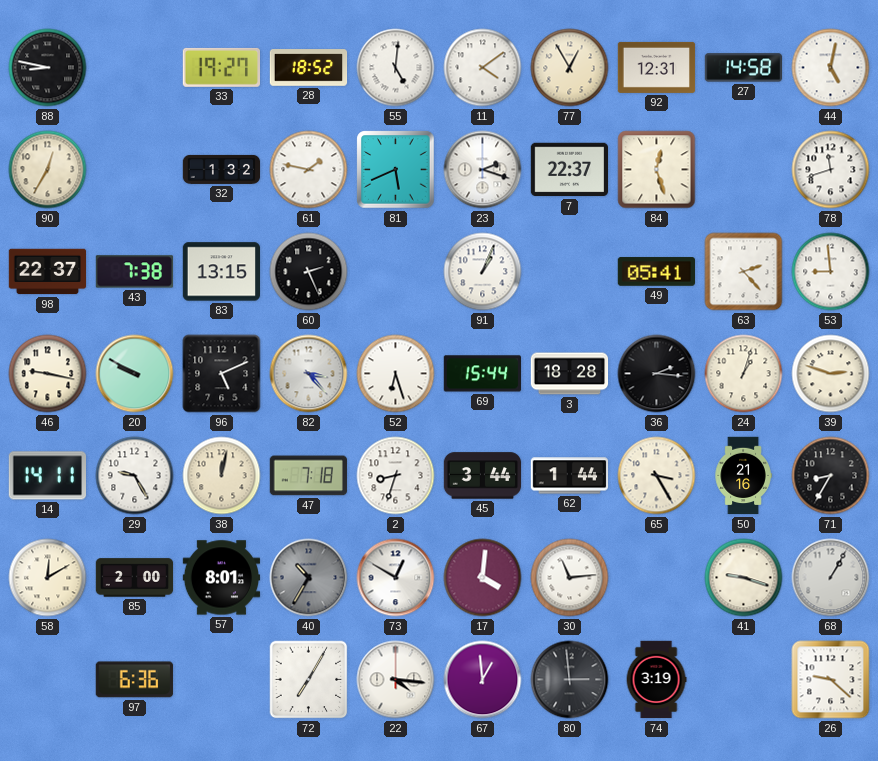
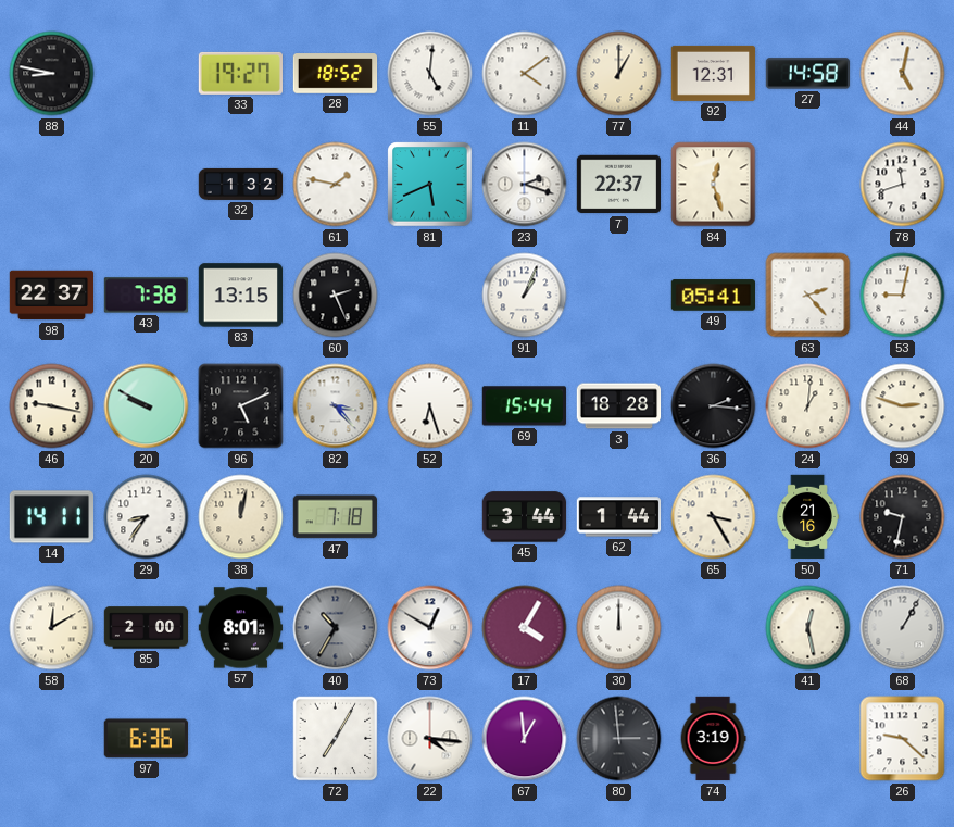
77: 12:55 -> 1:00 (619, 74)
90: 12:35 -> none (48, 170)
53: 8:59 -> 9:02 (903, 296)
24: 1:03 -> 1:01 (808, 406)
29: 9:25 -> 8:36 (147, 517)
2: 8:33 -> none (396, 476)
71: 8:35 -> 9:32 (903, 517)
17: 4:01 -> 4:05 (525, 628)
30: 11:14 -> 12:00 (619, 628)
41: 9:18 -> 12:28 (808, 628)
